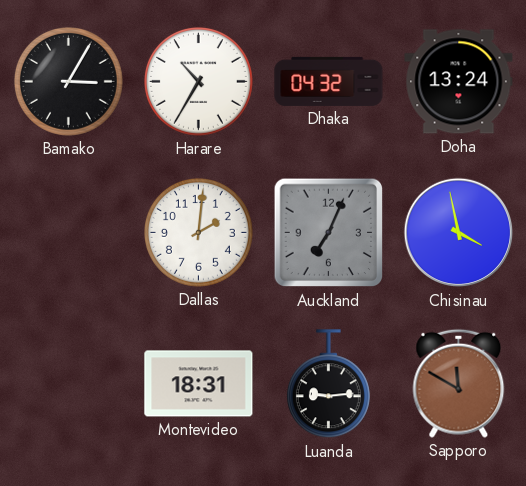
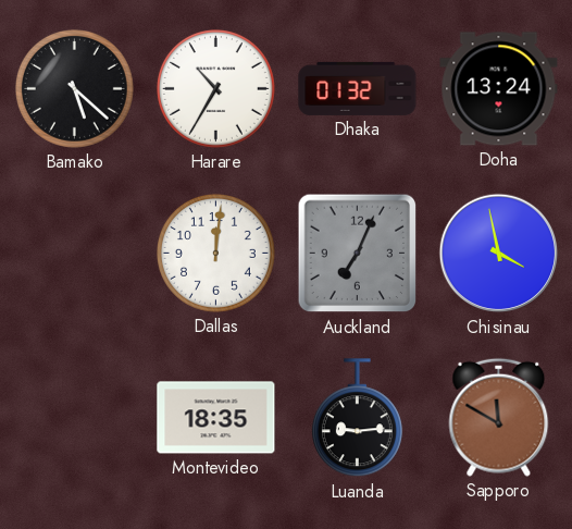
Bamako: 3:05 -> 5:22 (74, 88)
Dhaka: 04:32 -> 01:32 (358, 88)
Dallas: 2:01 -> 12:01 (215, 253)
Montevideo: 18:31 -> 18:35 (216, 418)
